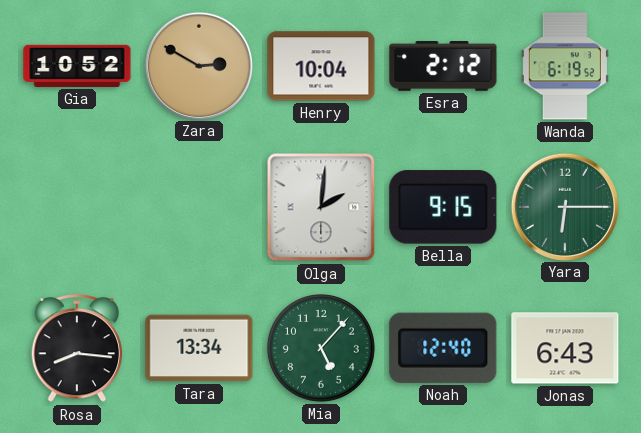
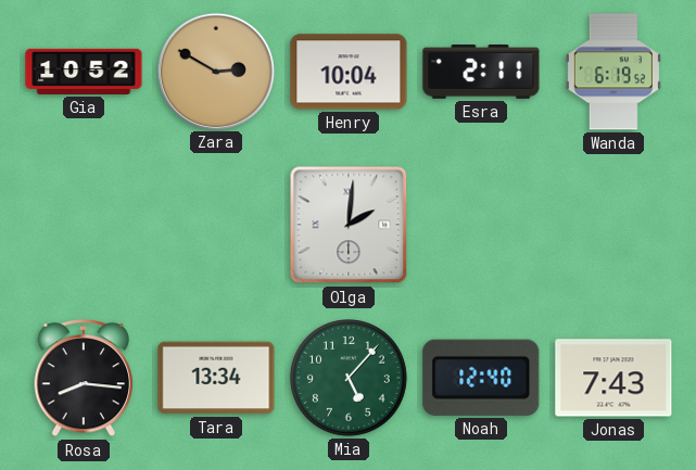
Esra: 2:12 -> 2:11 (481, 72)
Bella: 9:15 -> none (443, 207)
Yara: 6:15 -> none (564, 206)
Jonas: 6:43 -> 7:43 (613, 378)
